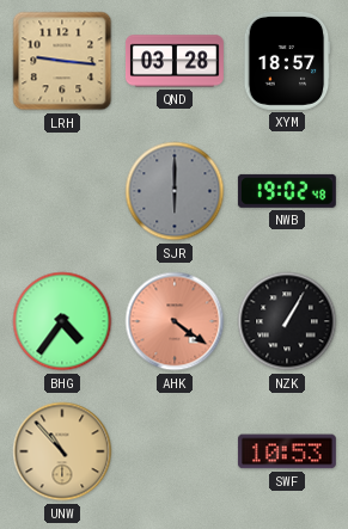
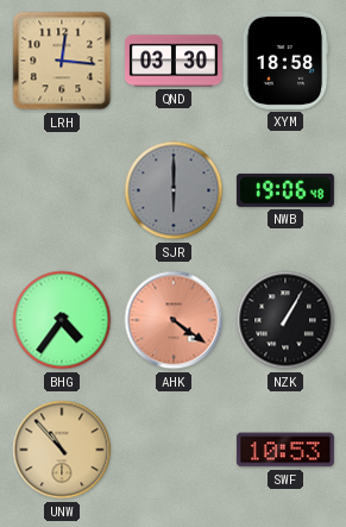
LRH: 9:16 -> 12:16 (62, 61)
QND: 03:28 -> 03:30 (174, 61)
XYM: 18:57 -> 18:58 (285, 61)
NWB: 19:02 -> 19:06 (285, 190)
